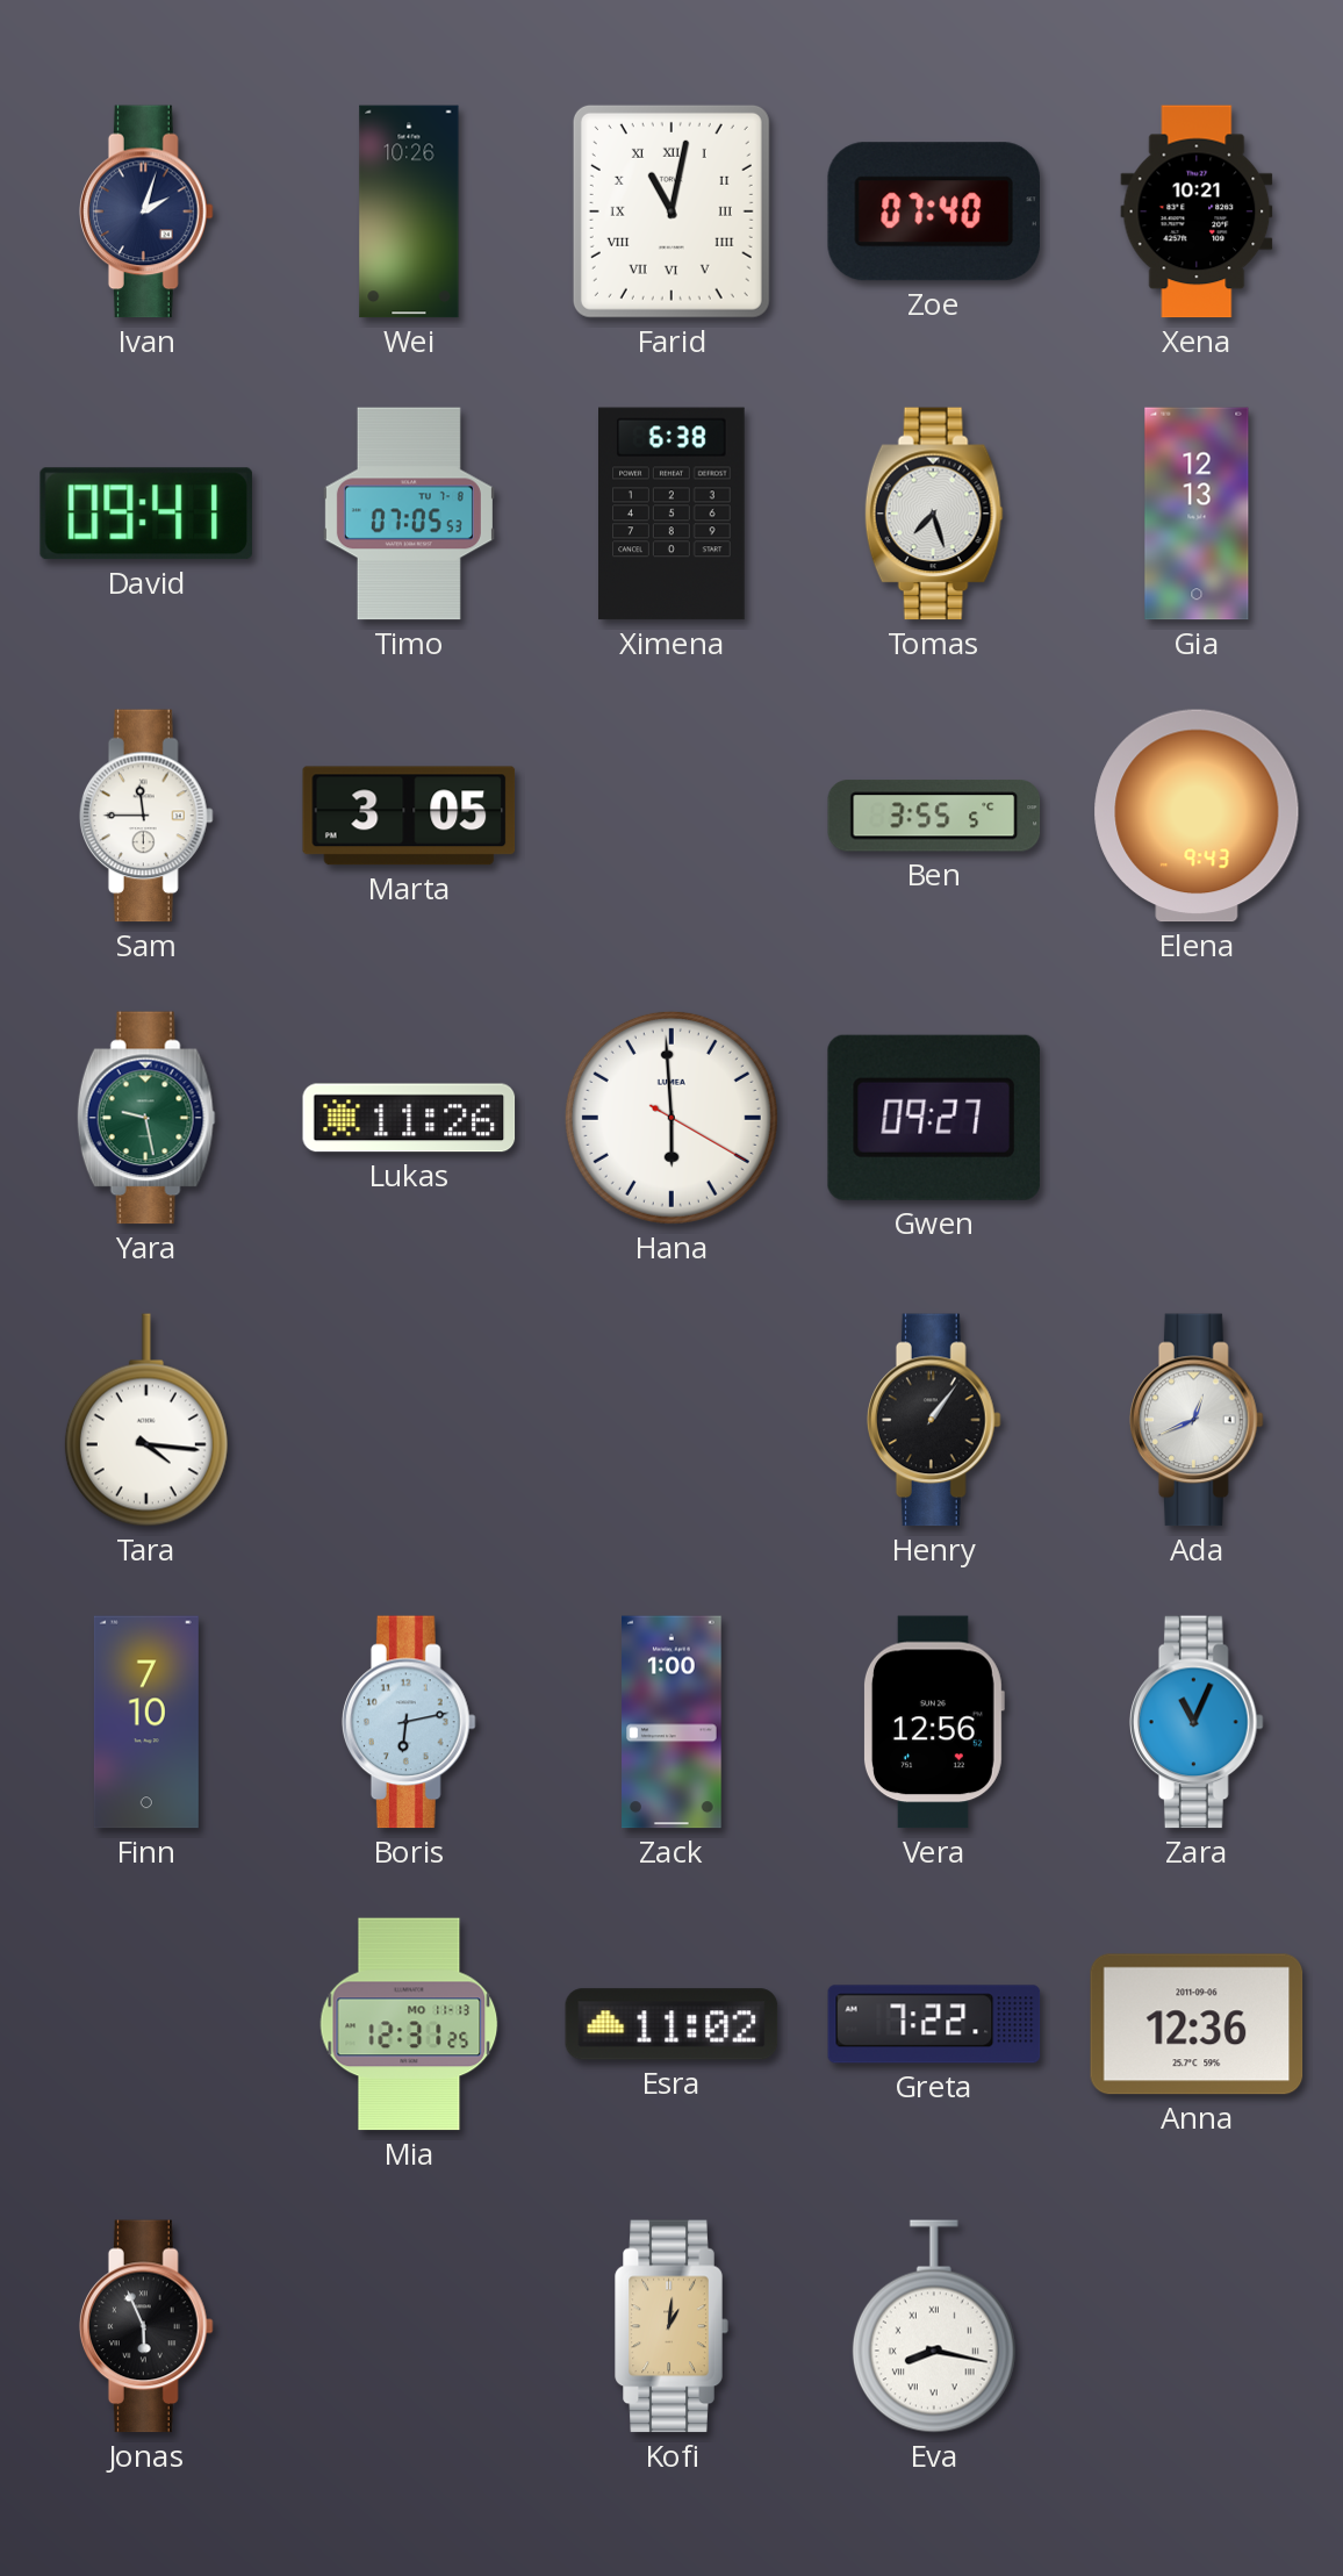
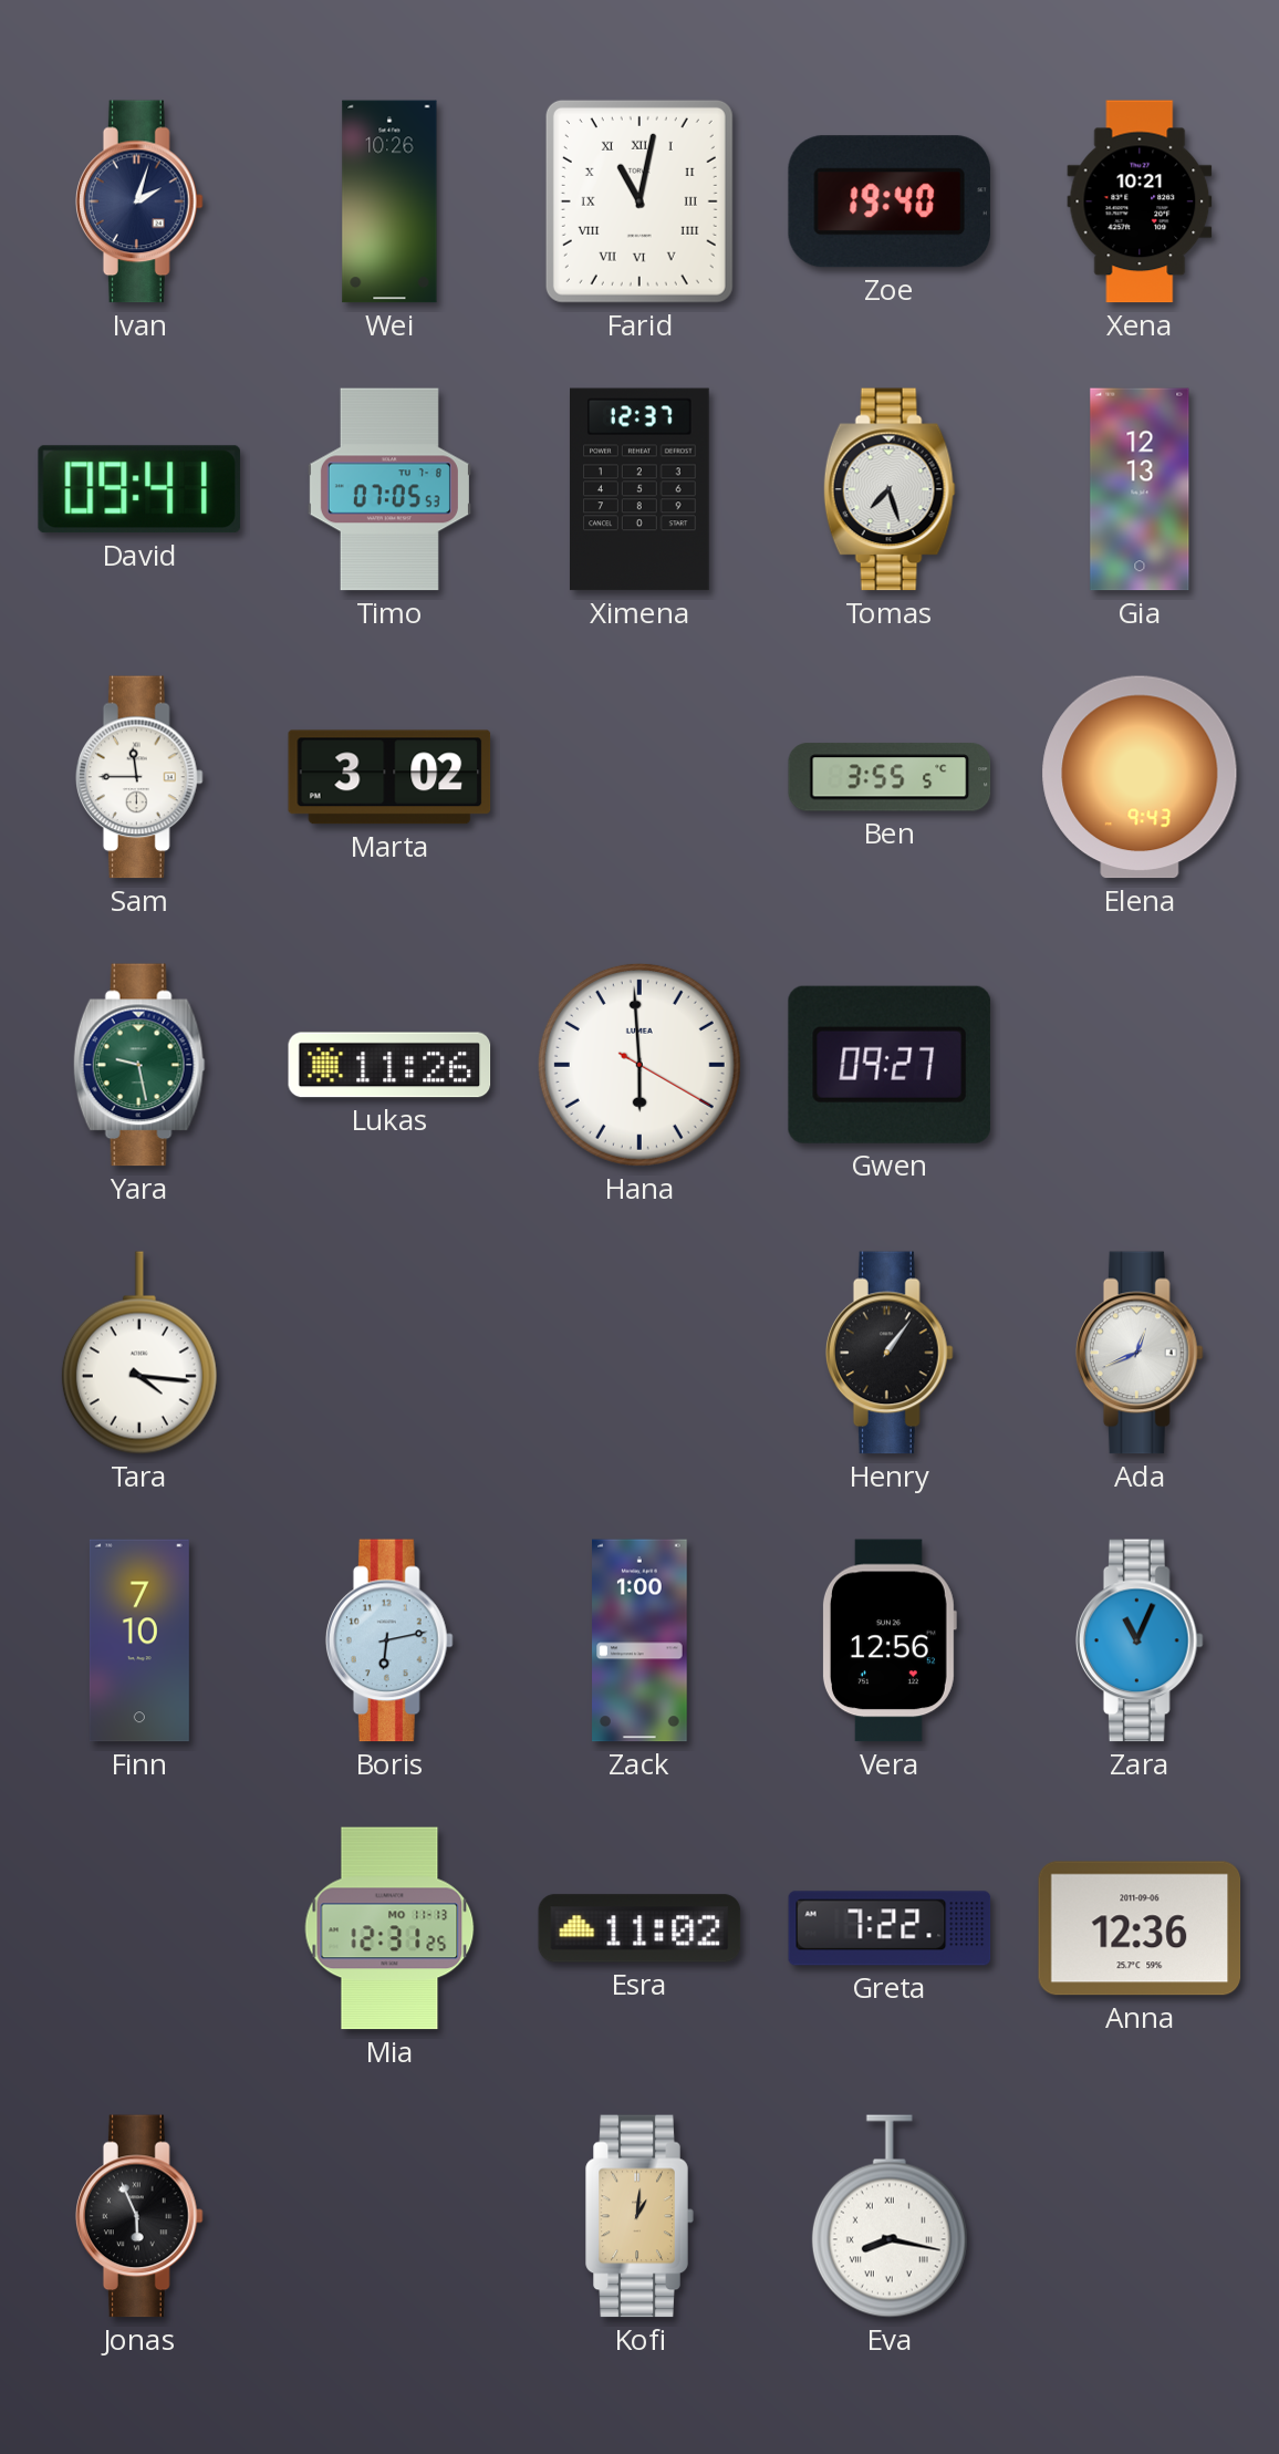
Zoe: 07:40 -> 19:40 (890, 201)
Ximena: 6:38 -> 12:37 (641, 489)
Marta: 3:05 -> 3:02 (389, 777)
